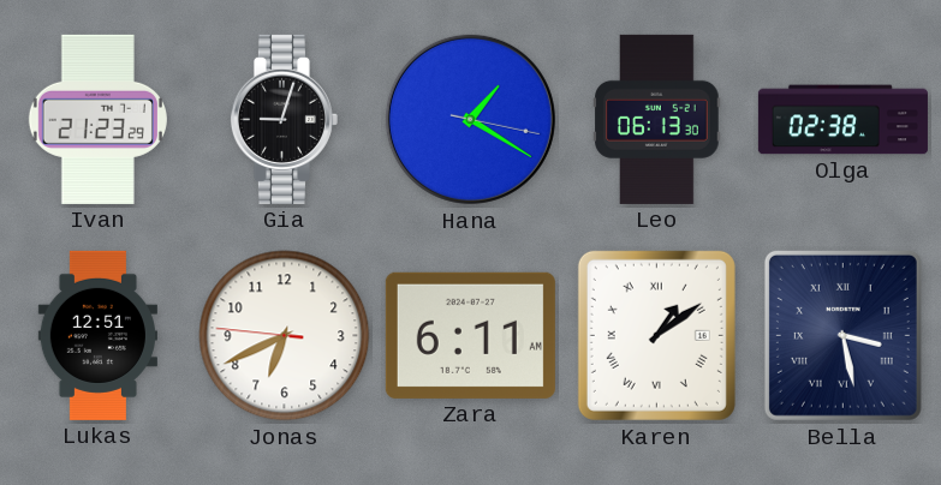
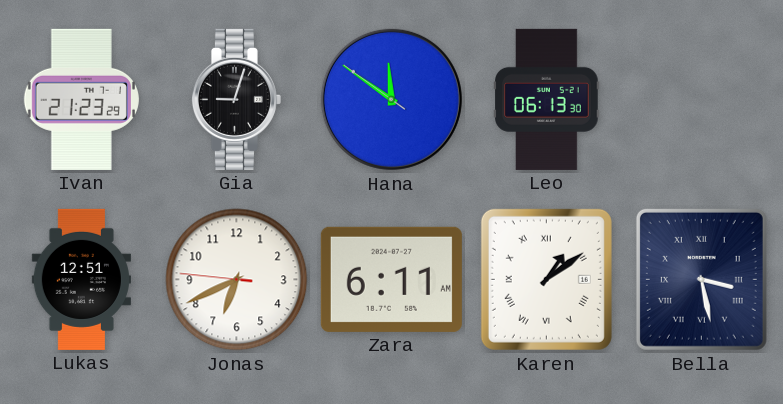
Hana: 1:20 -> 11:50 (391, 99)
Olga: 02:38 -> none (842, 120)
